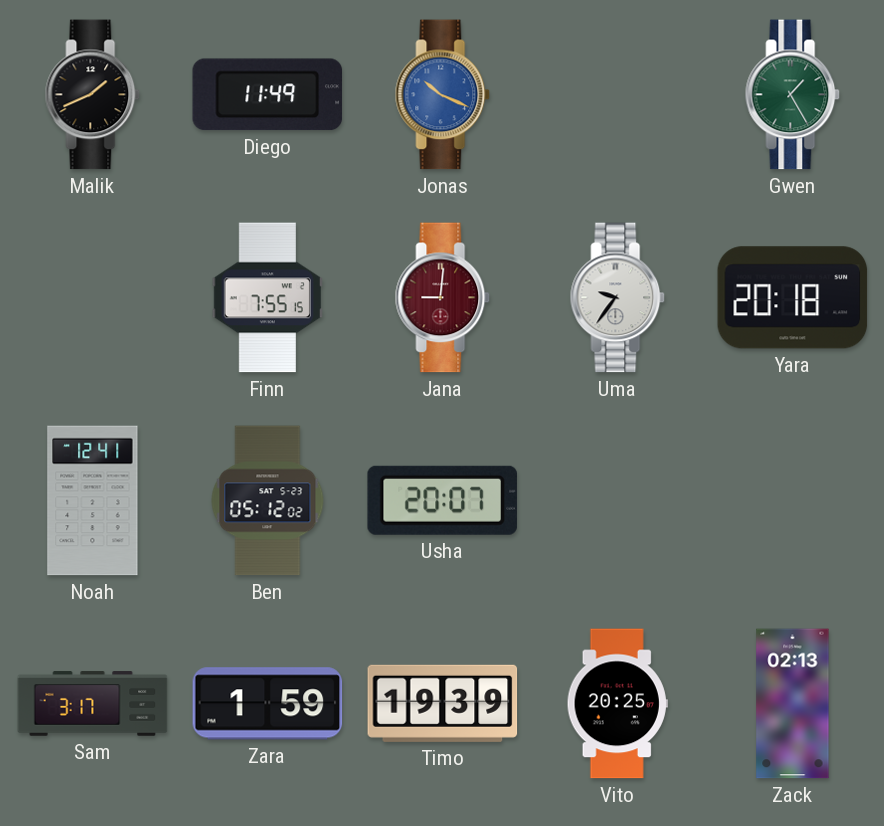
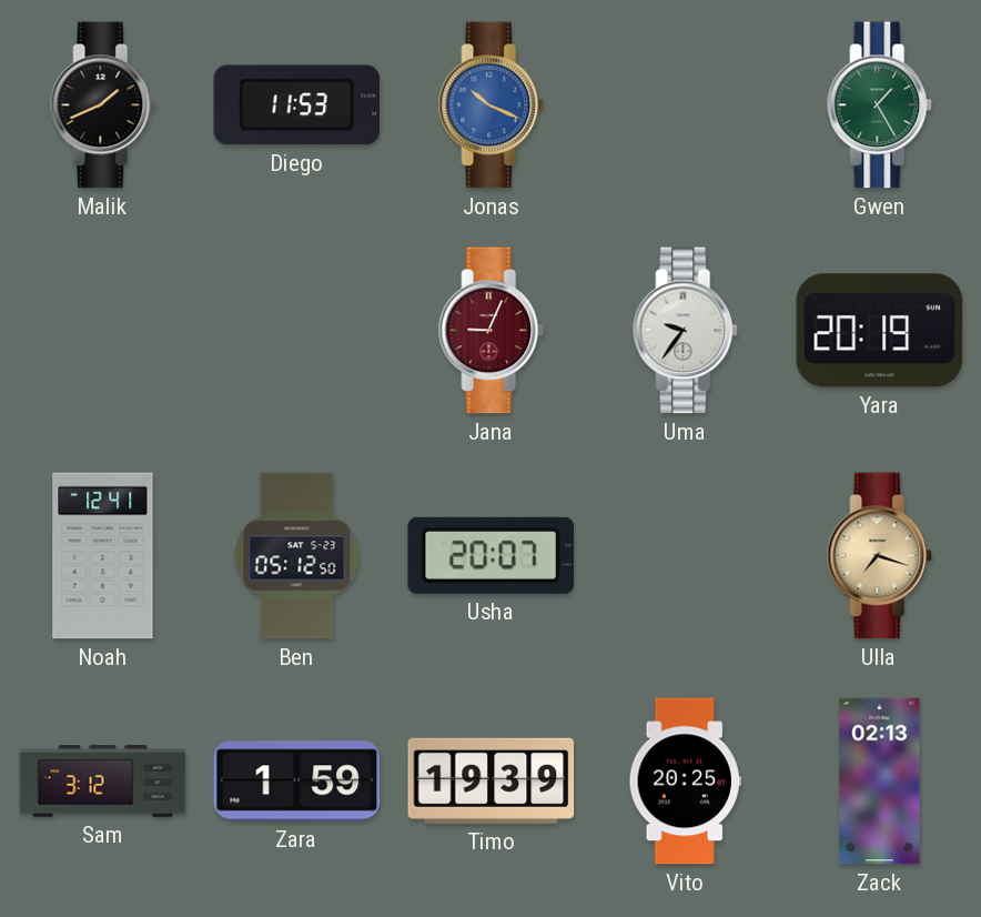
Diego: 11:49 -> 11:53 (297, 105)
Finn: 7:55 -> none (267, 298)
Jana: 9:01 -> 9:04 (492, 331)
Yara: 20:18 -> 20:19 (880, 331)
Ben: 05:12:02 -> 05:12:50 (297, 556)
Ulla: none -> 7:18 (880, 556)
Sam: 3:17 -> 3:12 (103, 782)
